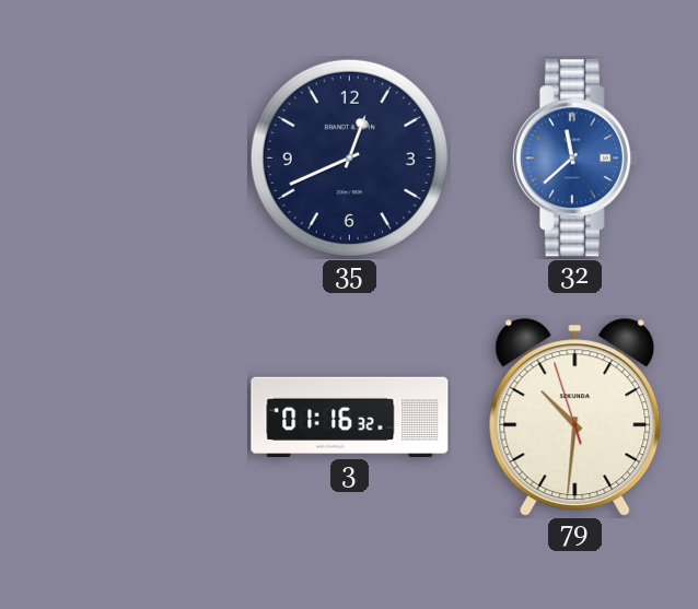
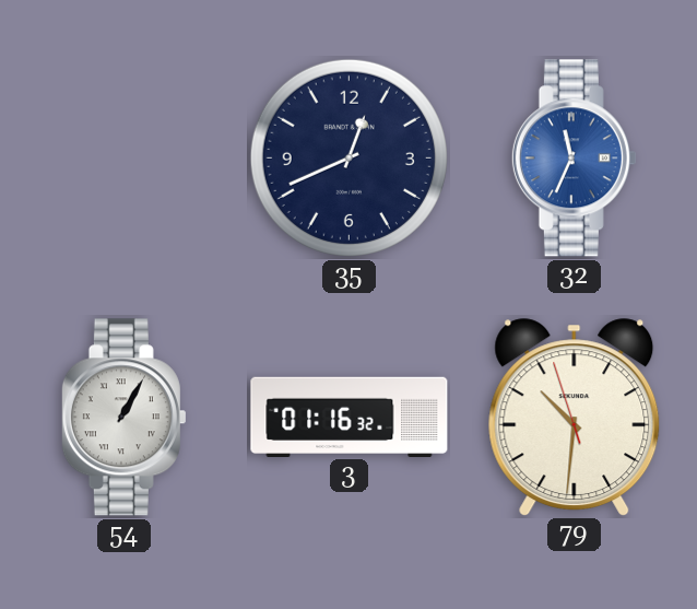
32: 11:38 -> 11:34 (574, 159)
54: none -> 1:05 (123, 418)
